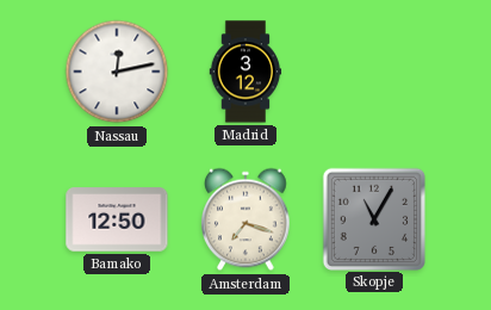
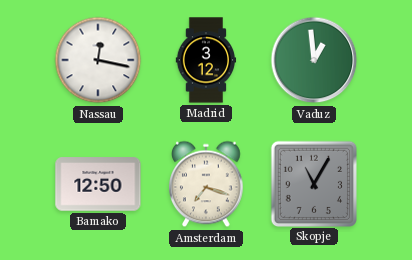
Nassau: 12:13 -> 12:17 (98, 60)
Vaduz: none -> 12:59 (314, 60)
